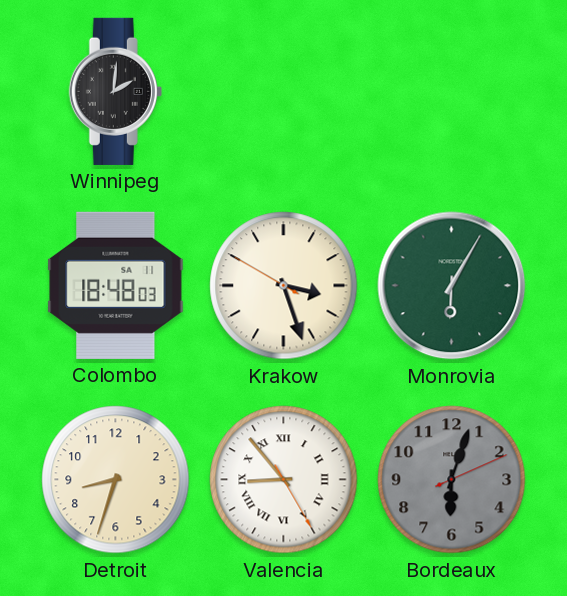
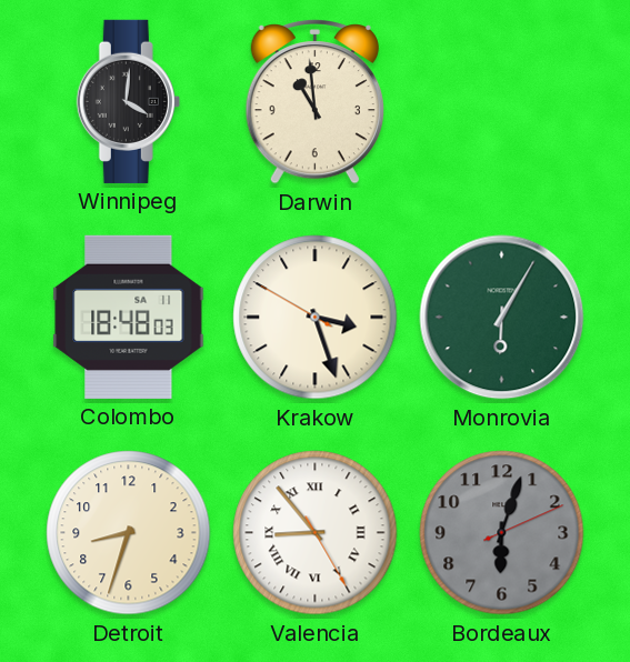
Winnipeg: 2:01 -> 4:01 (128, 101)
Darwin: none -> 10:59 (314, 102)
